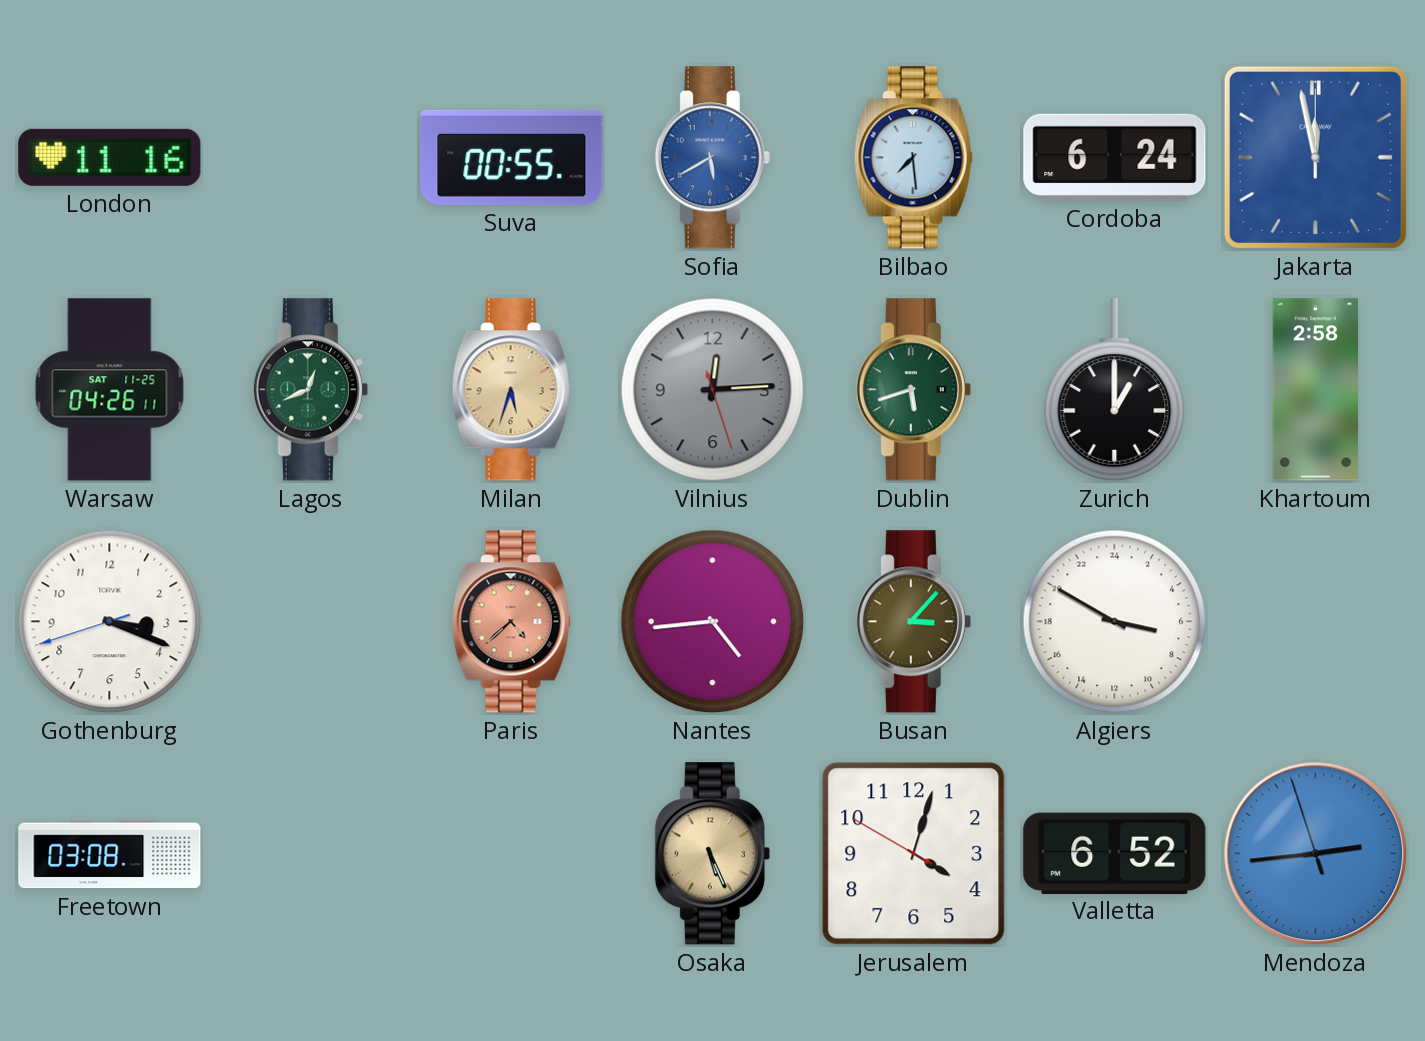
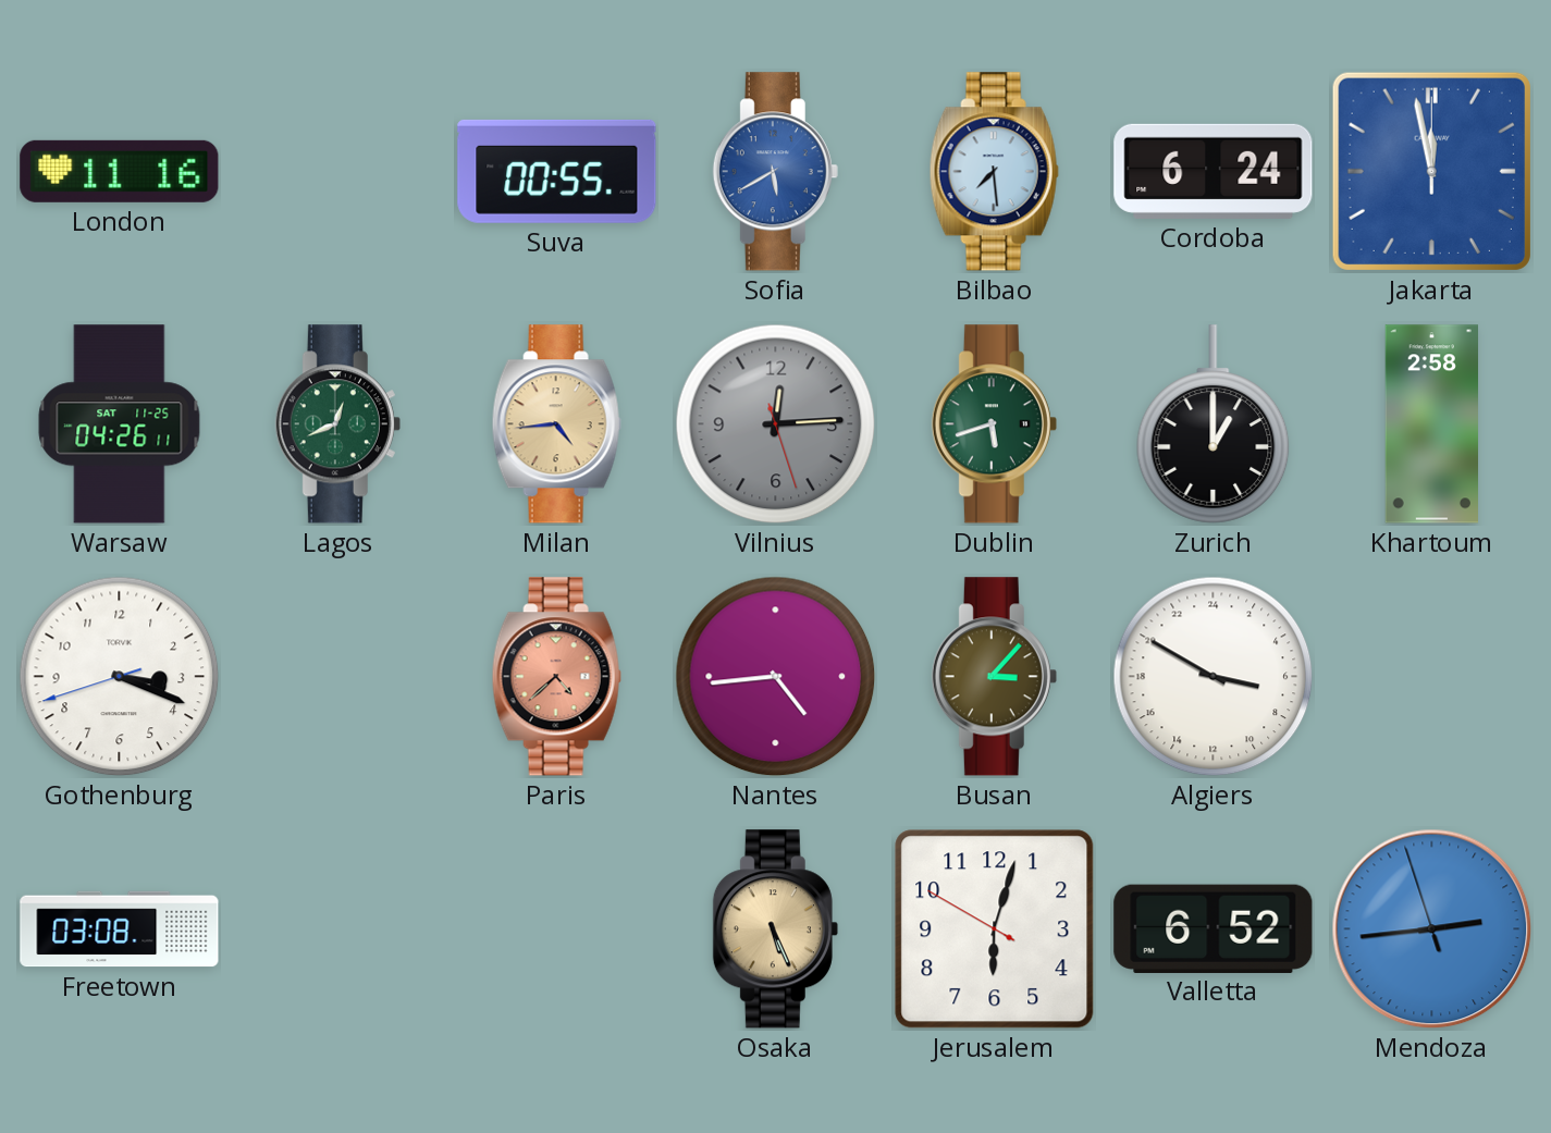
Milan: 5:33 -> 4:44 (556, 424)
Jerusalem: 4:02 -> 6:02 (995, 929)
